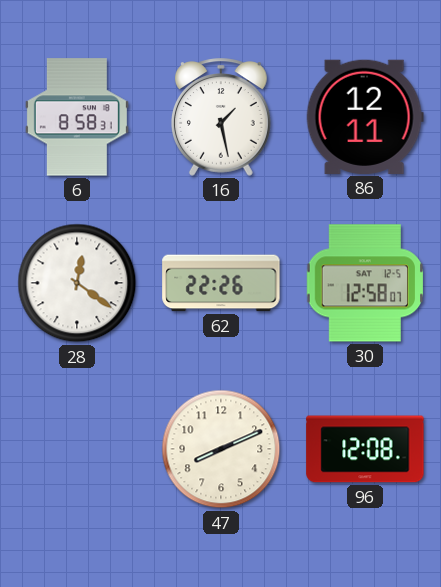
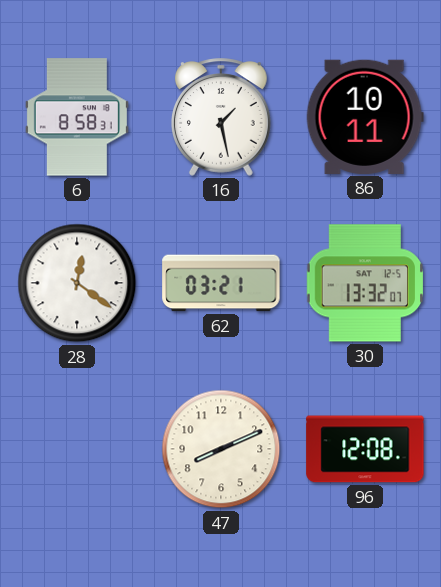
86: 12:11 -> 10:11 (365, 117)
62: 22:26 -> 03:21 (221, 283)
30: 12:58 -> 13:32 (364, 283)
